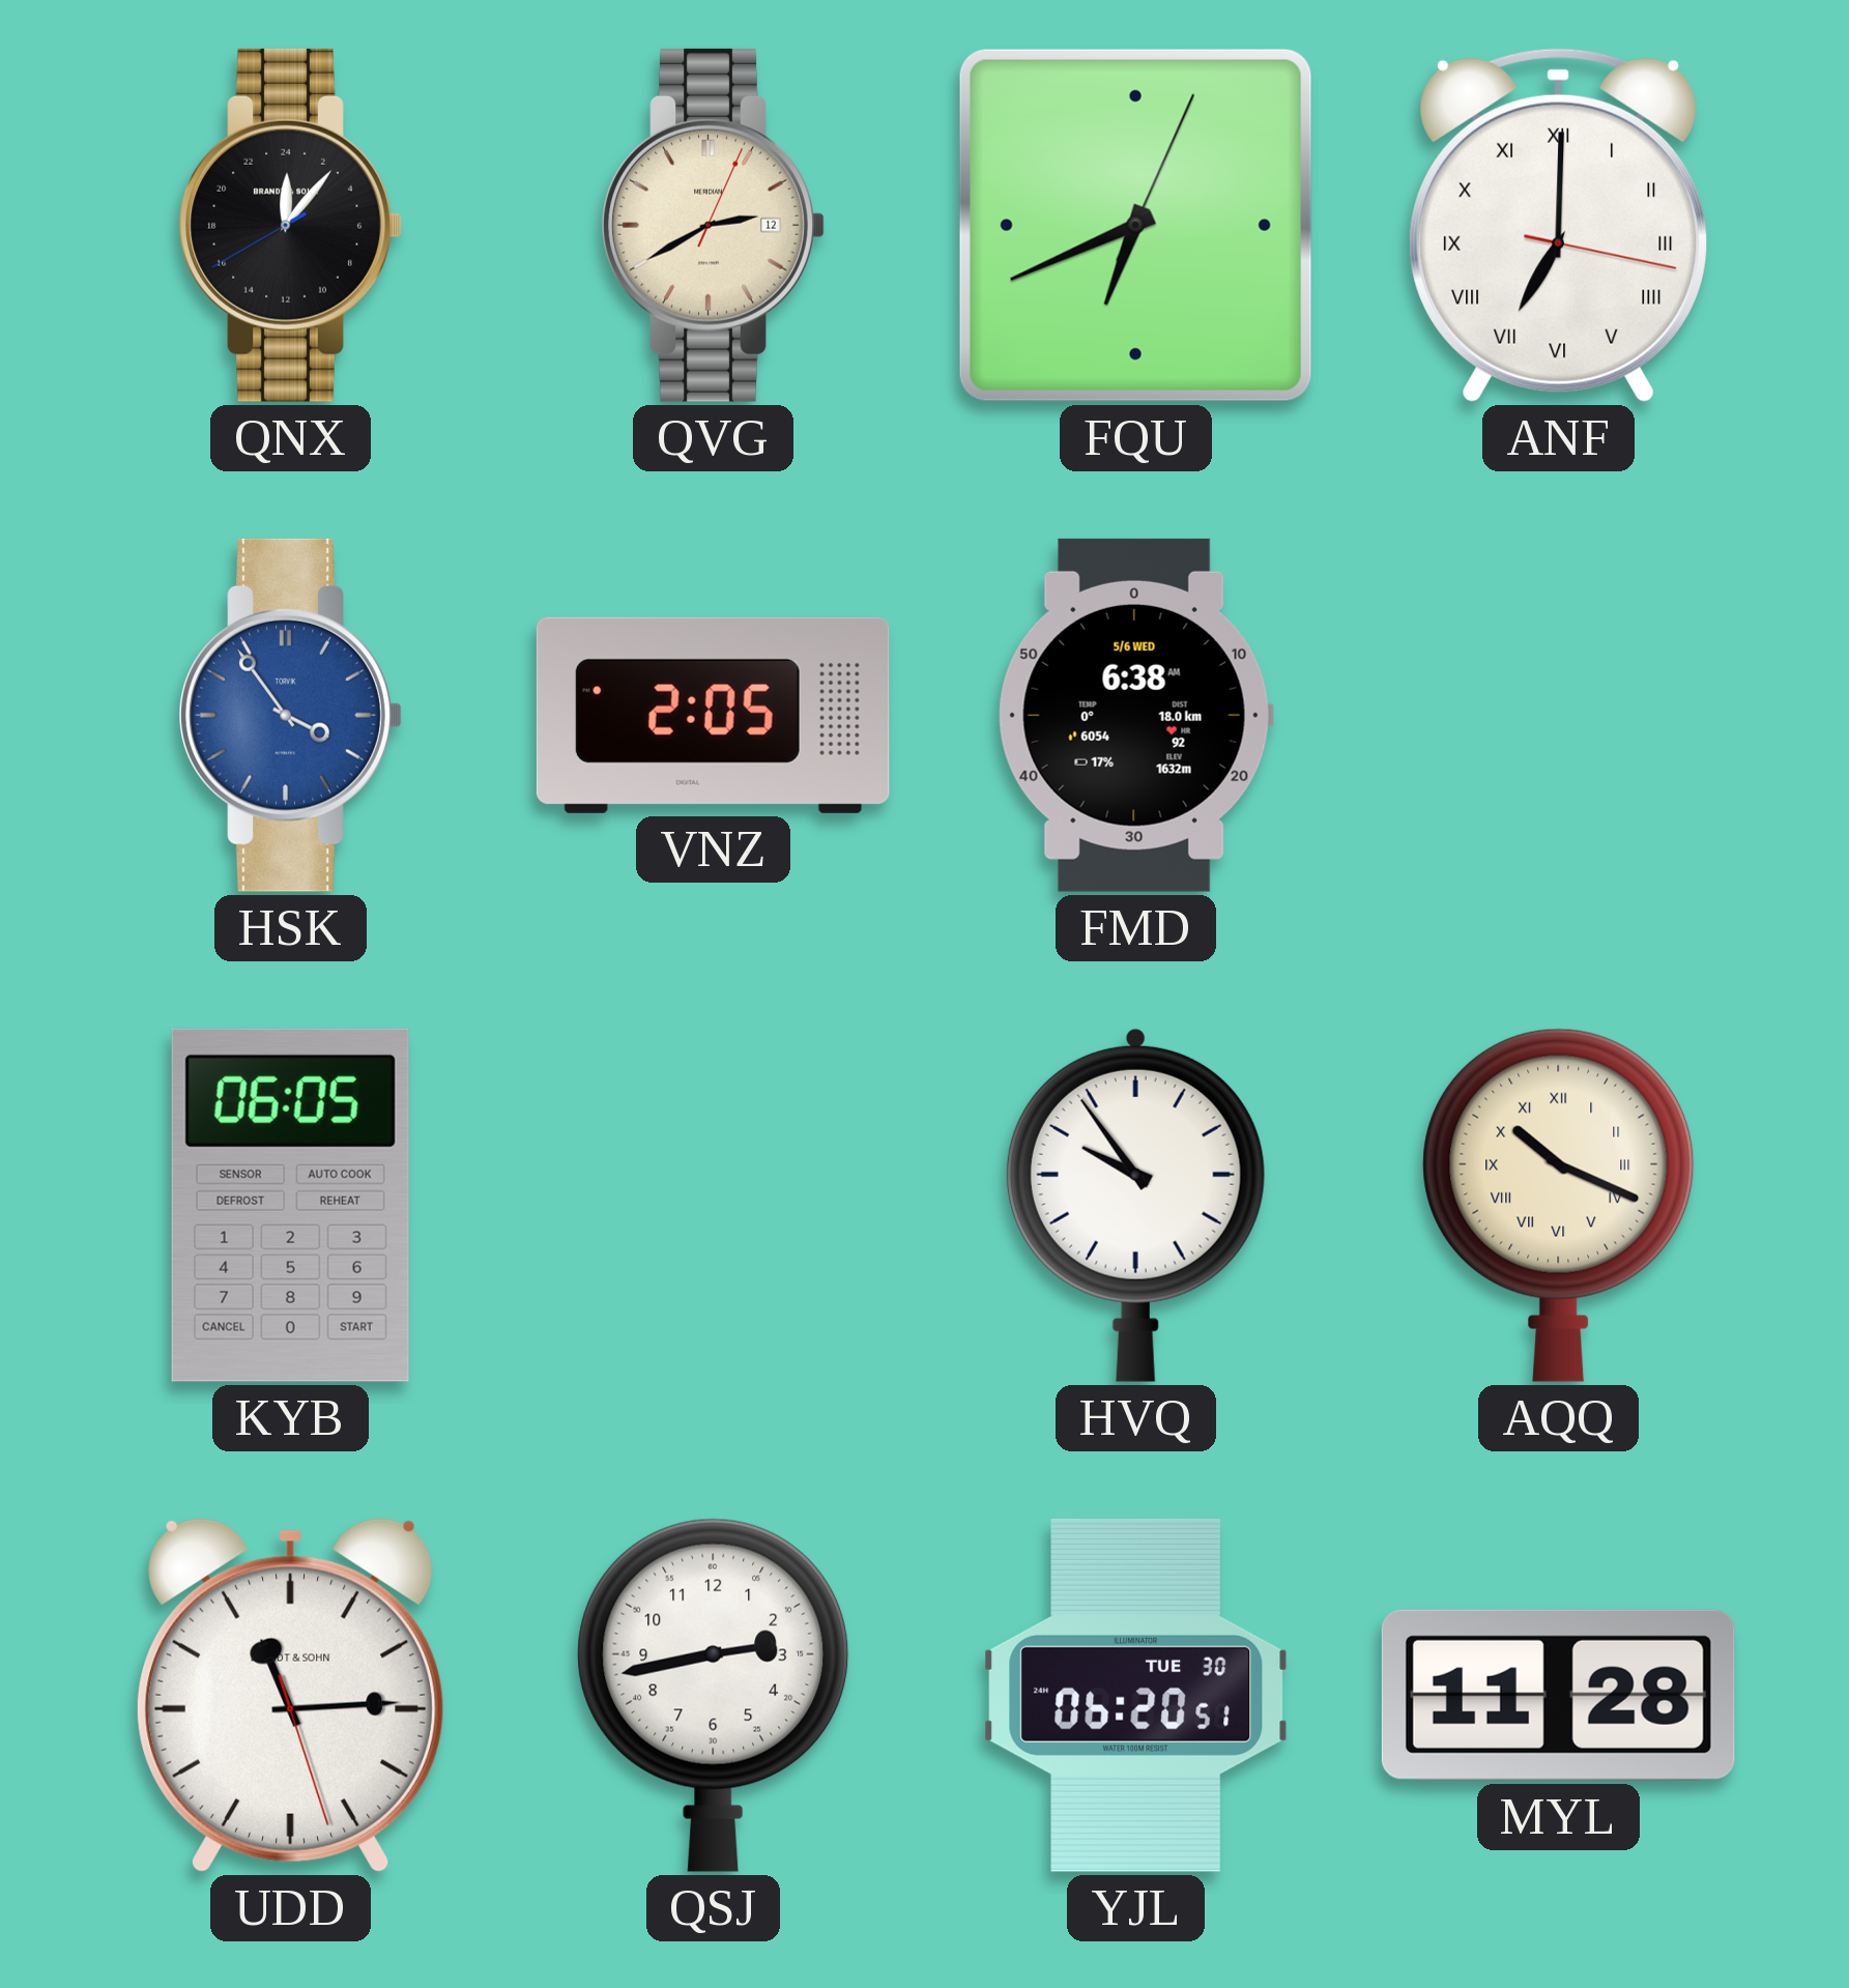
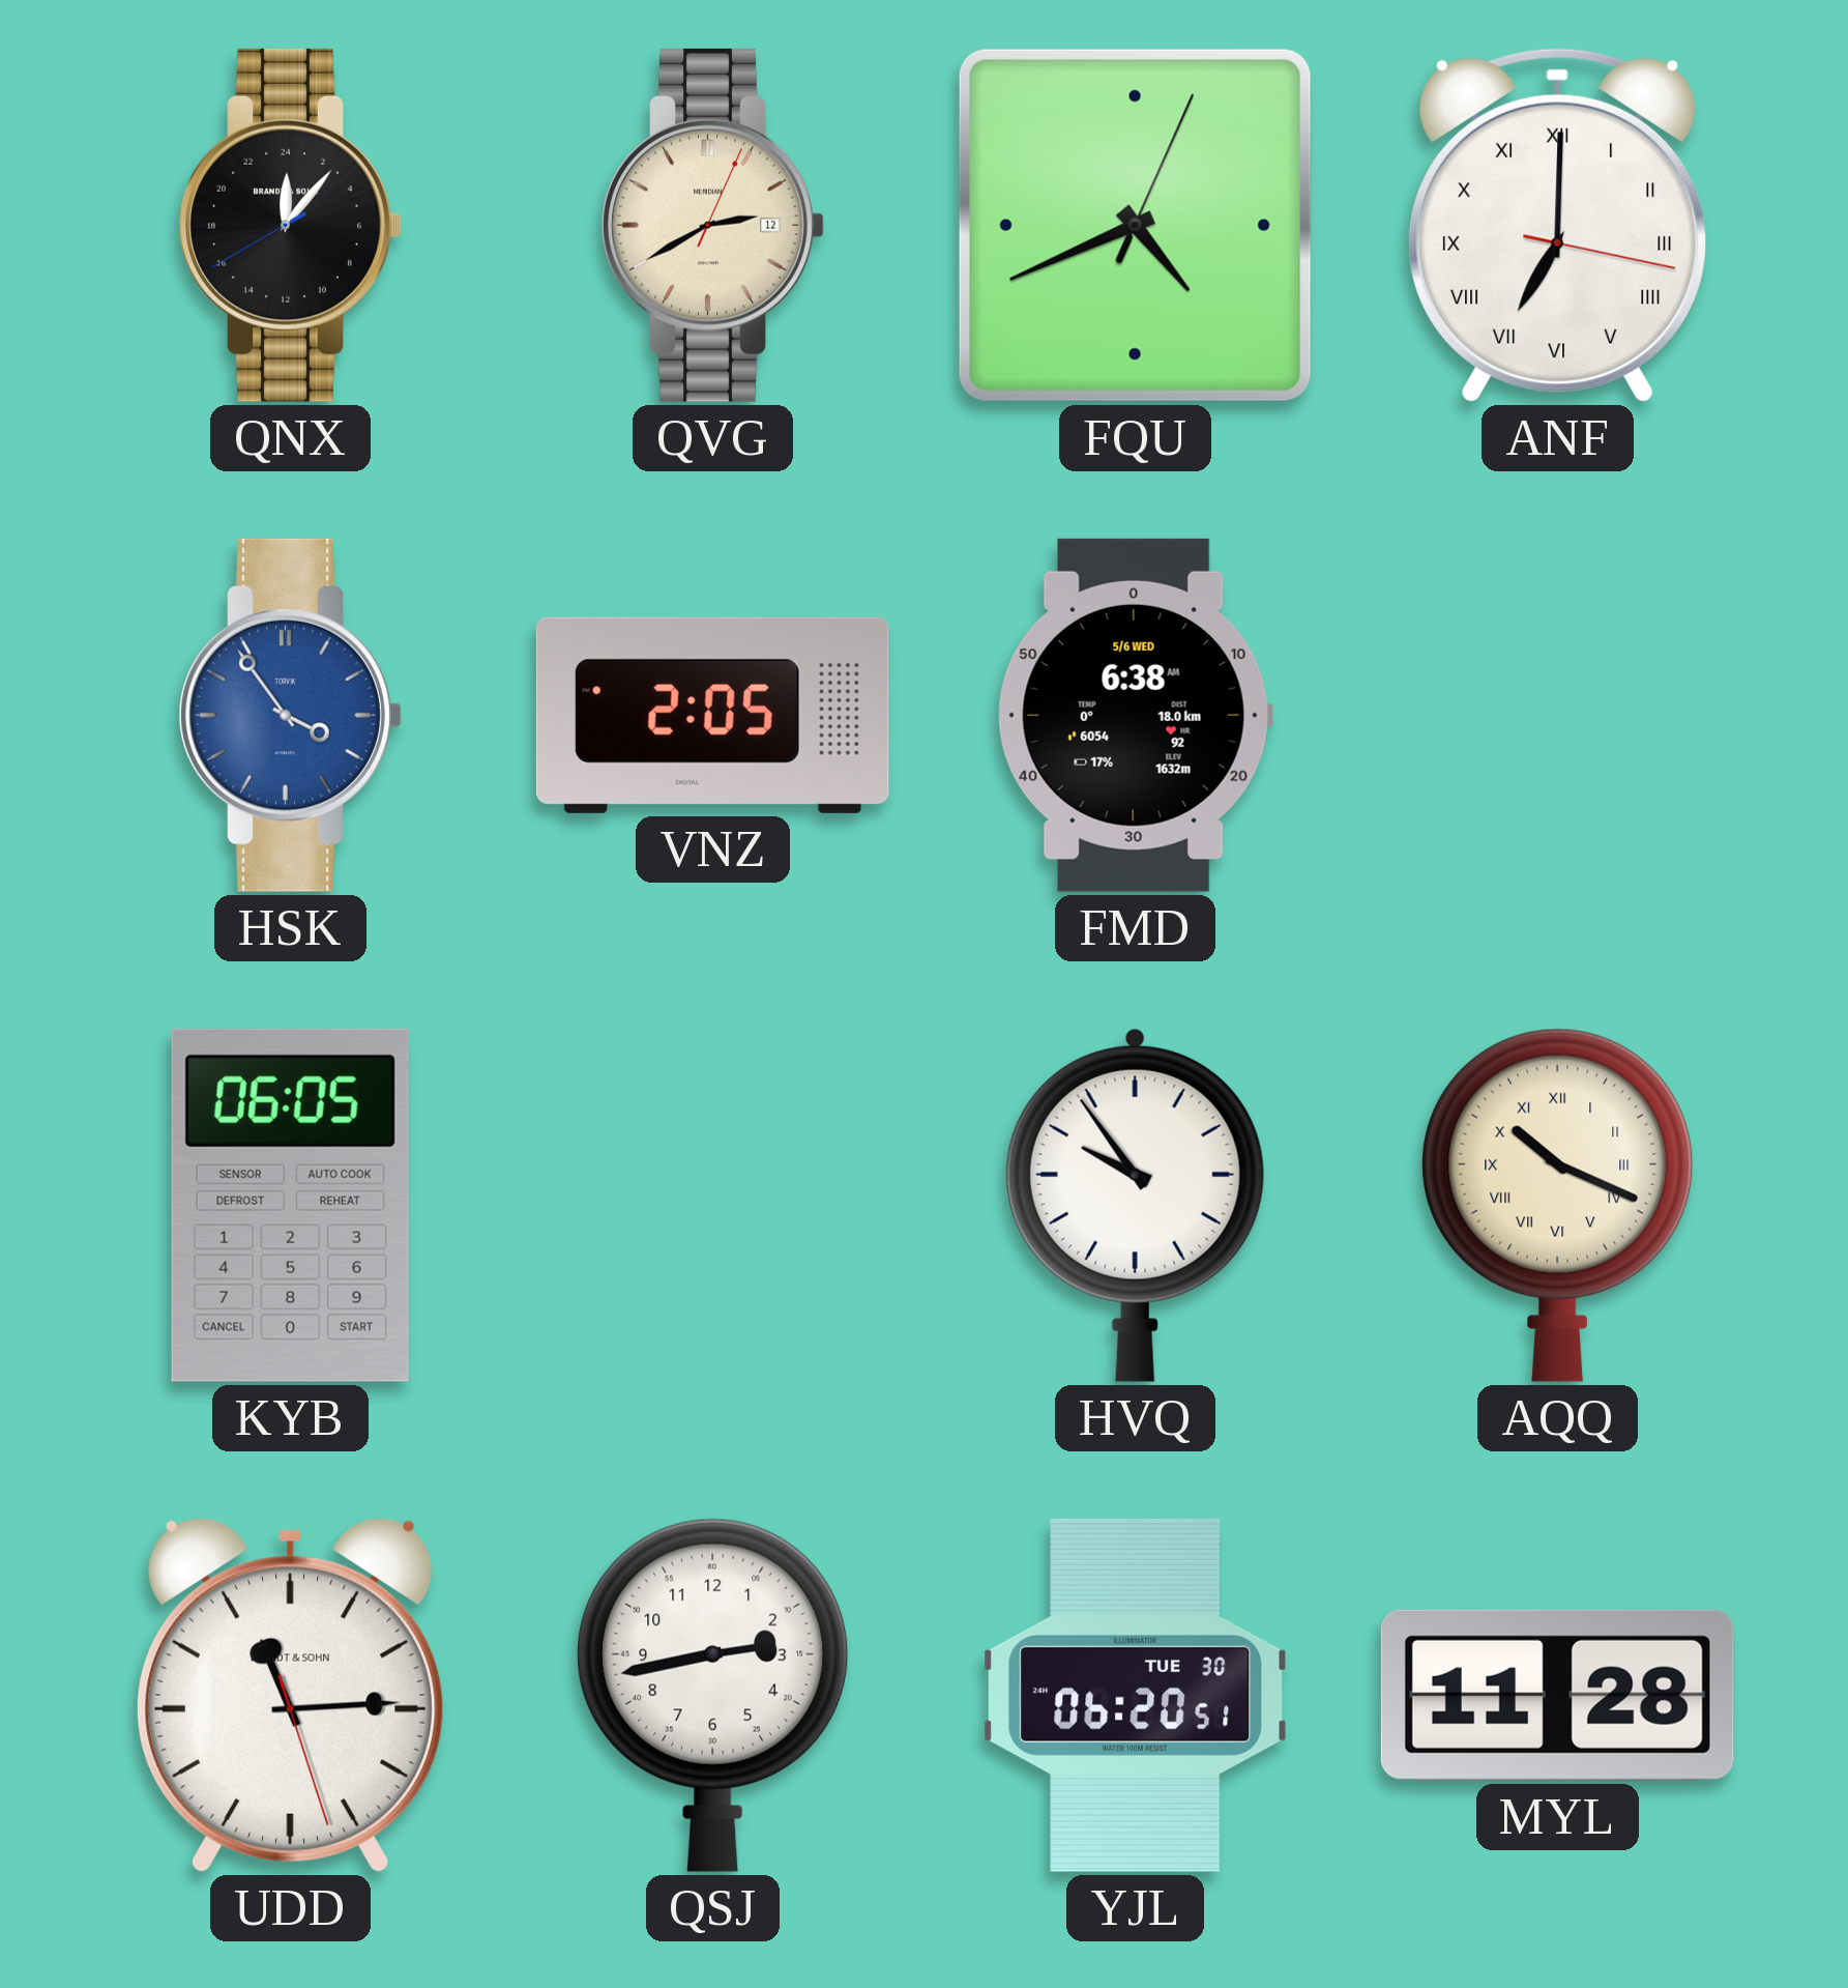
FQU: 6:41 -> 4:41 (1135, 225)
